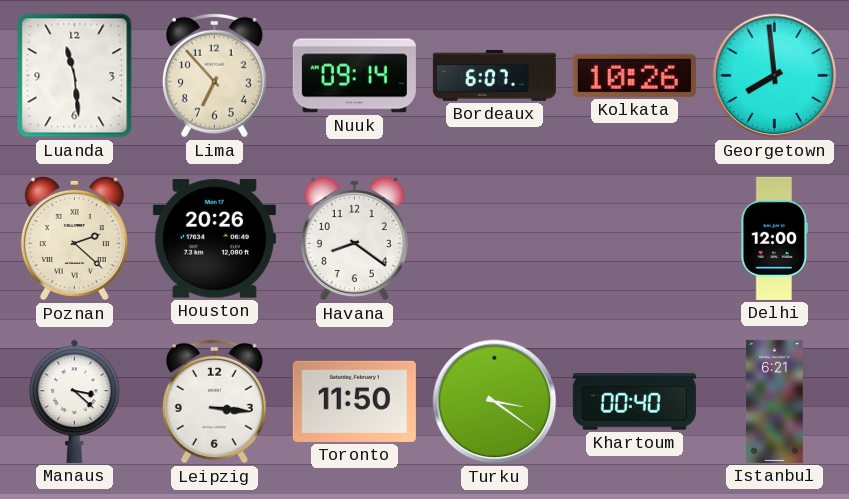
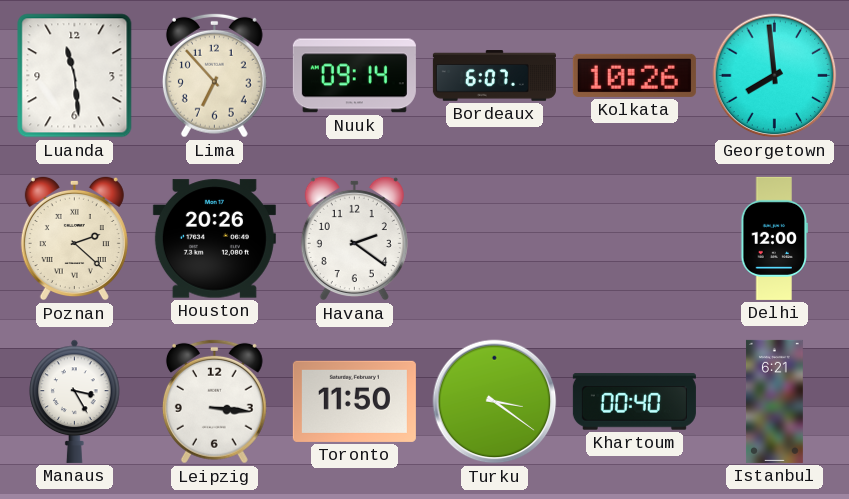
Havana: 8:21 -> 2:21 (354, 238)
Manaus: 3:22 -> 3:25 (75, 401)
